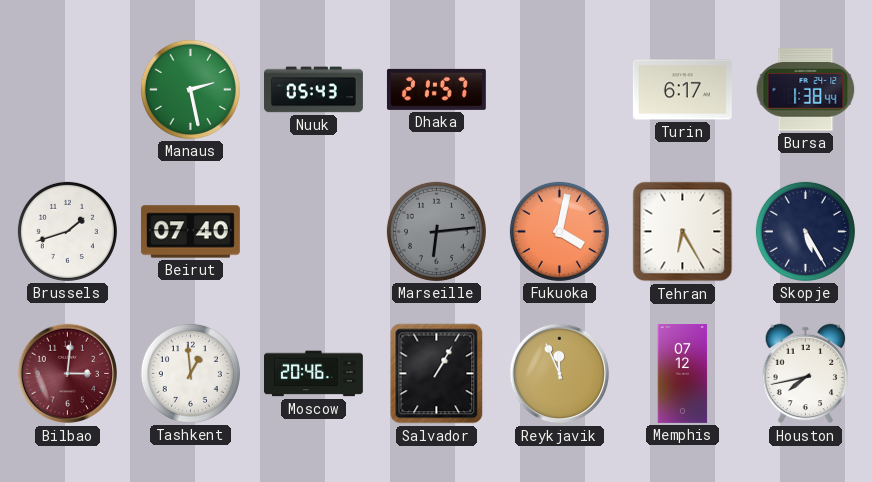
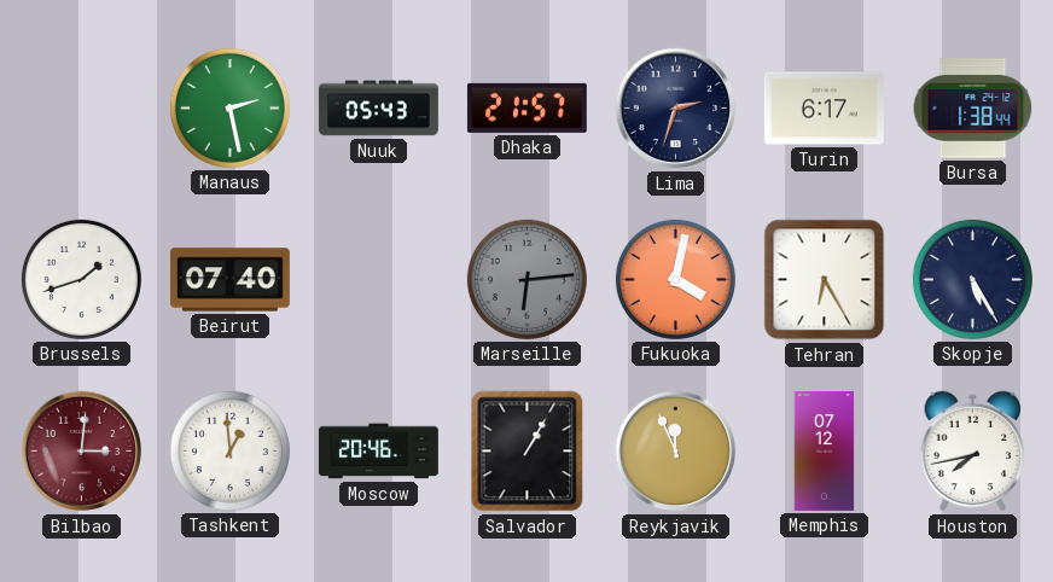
Lima: none -> 2:33 (676, 109)
